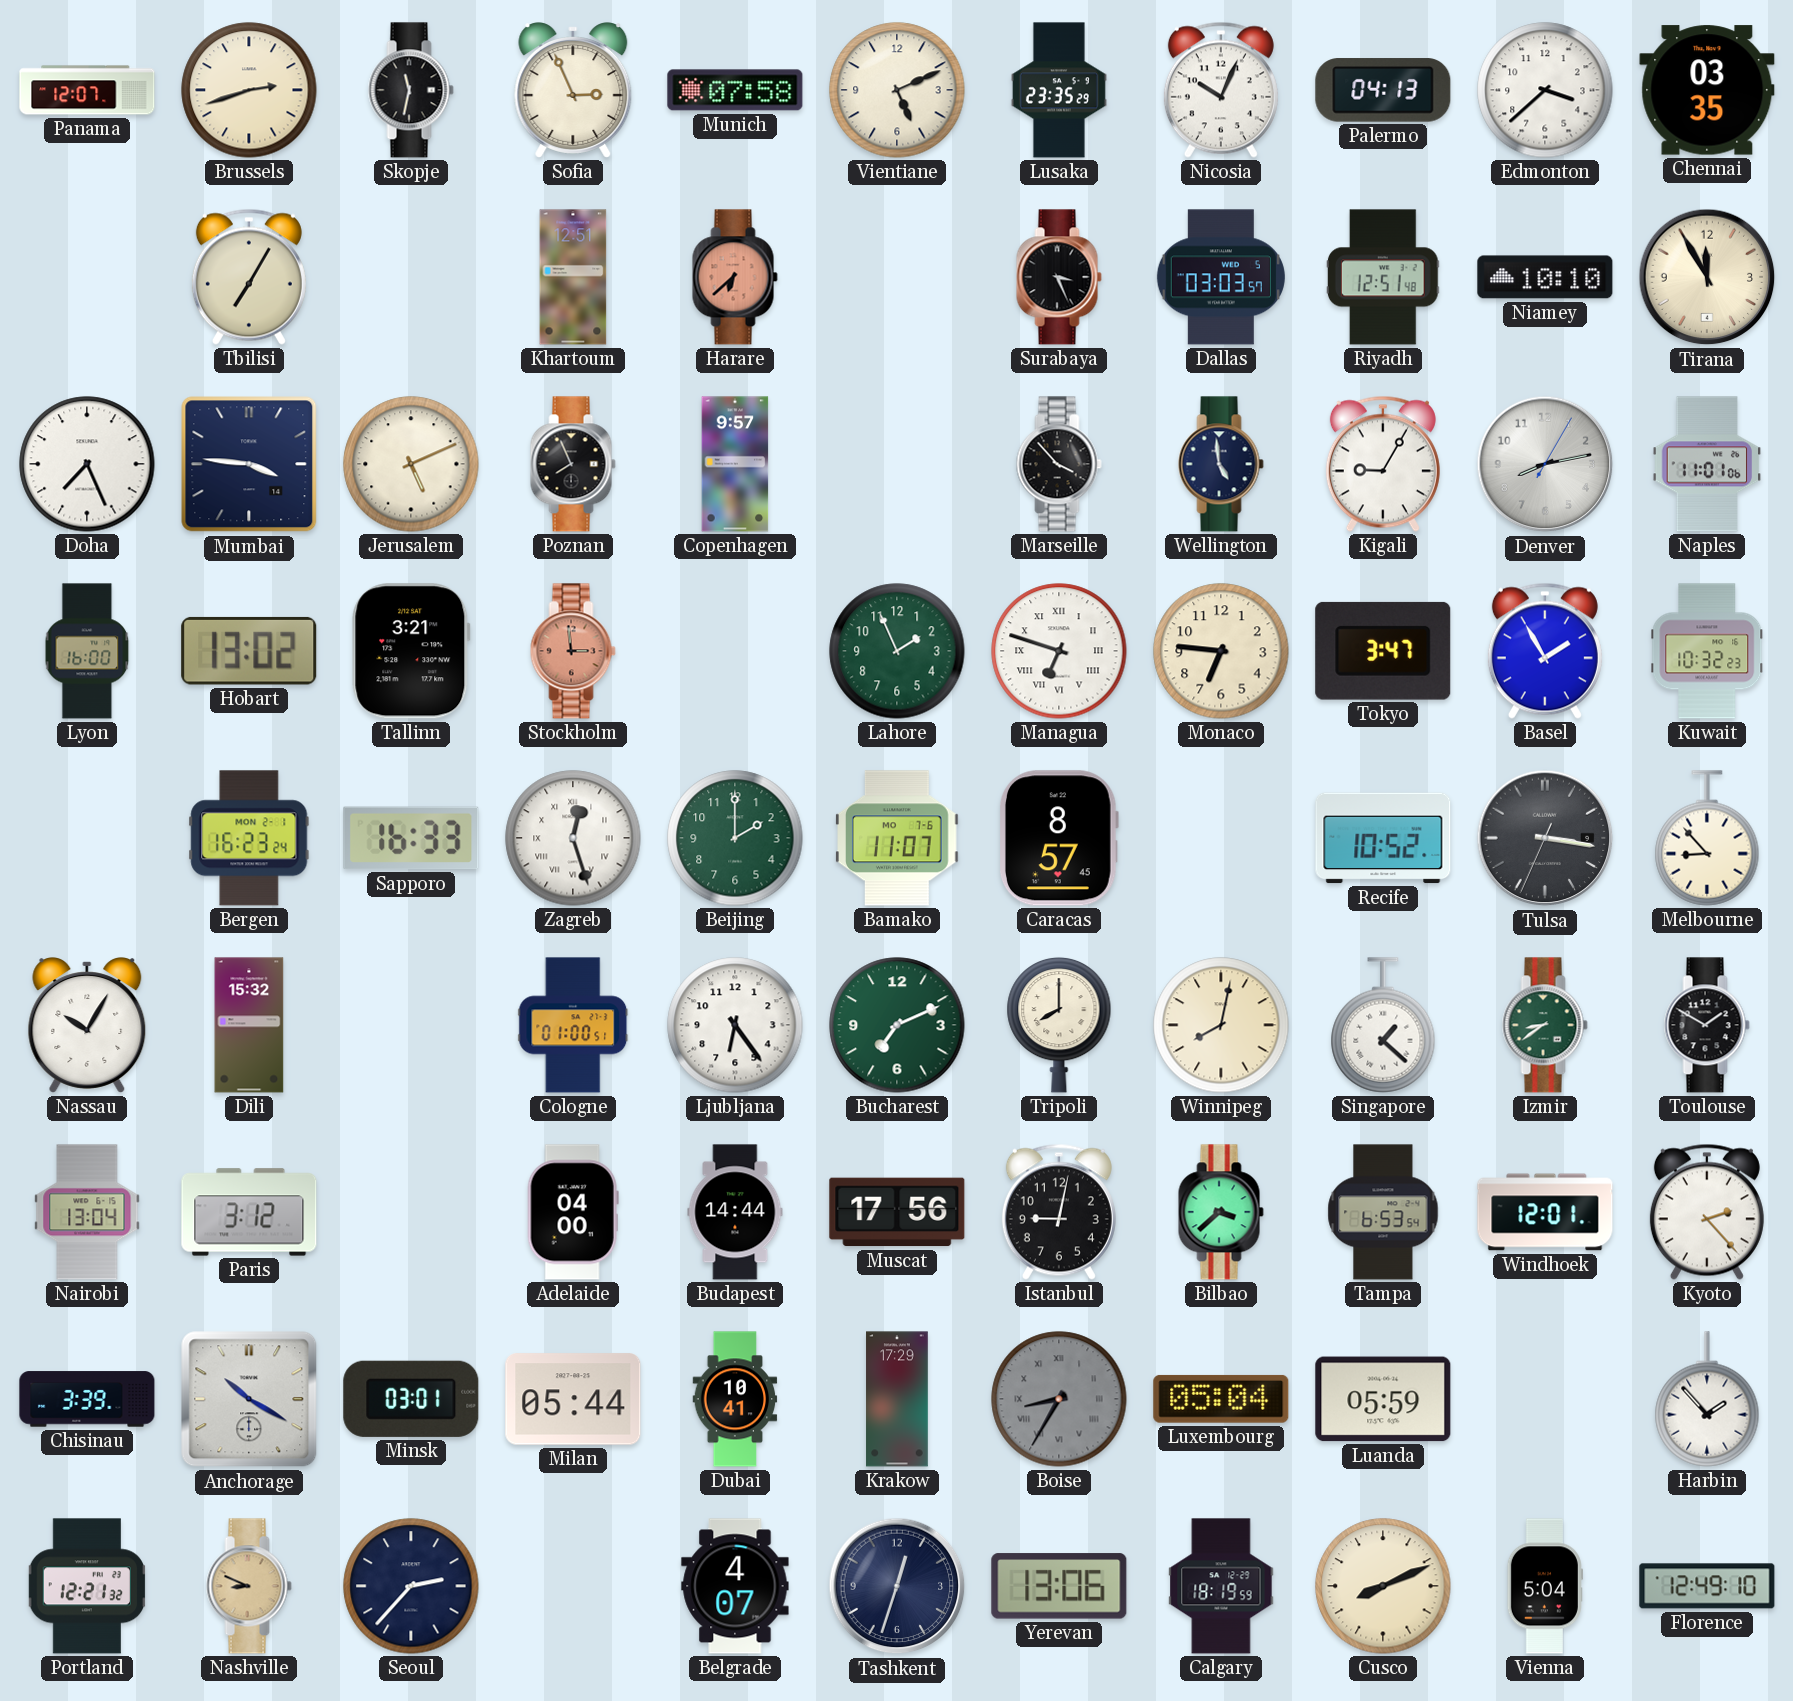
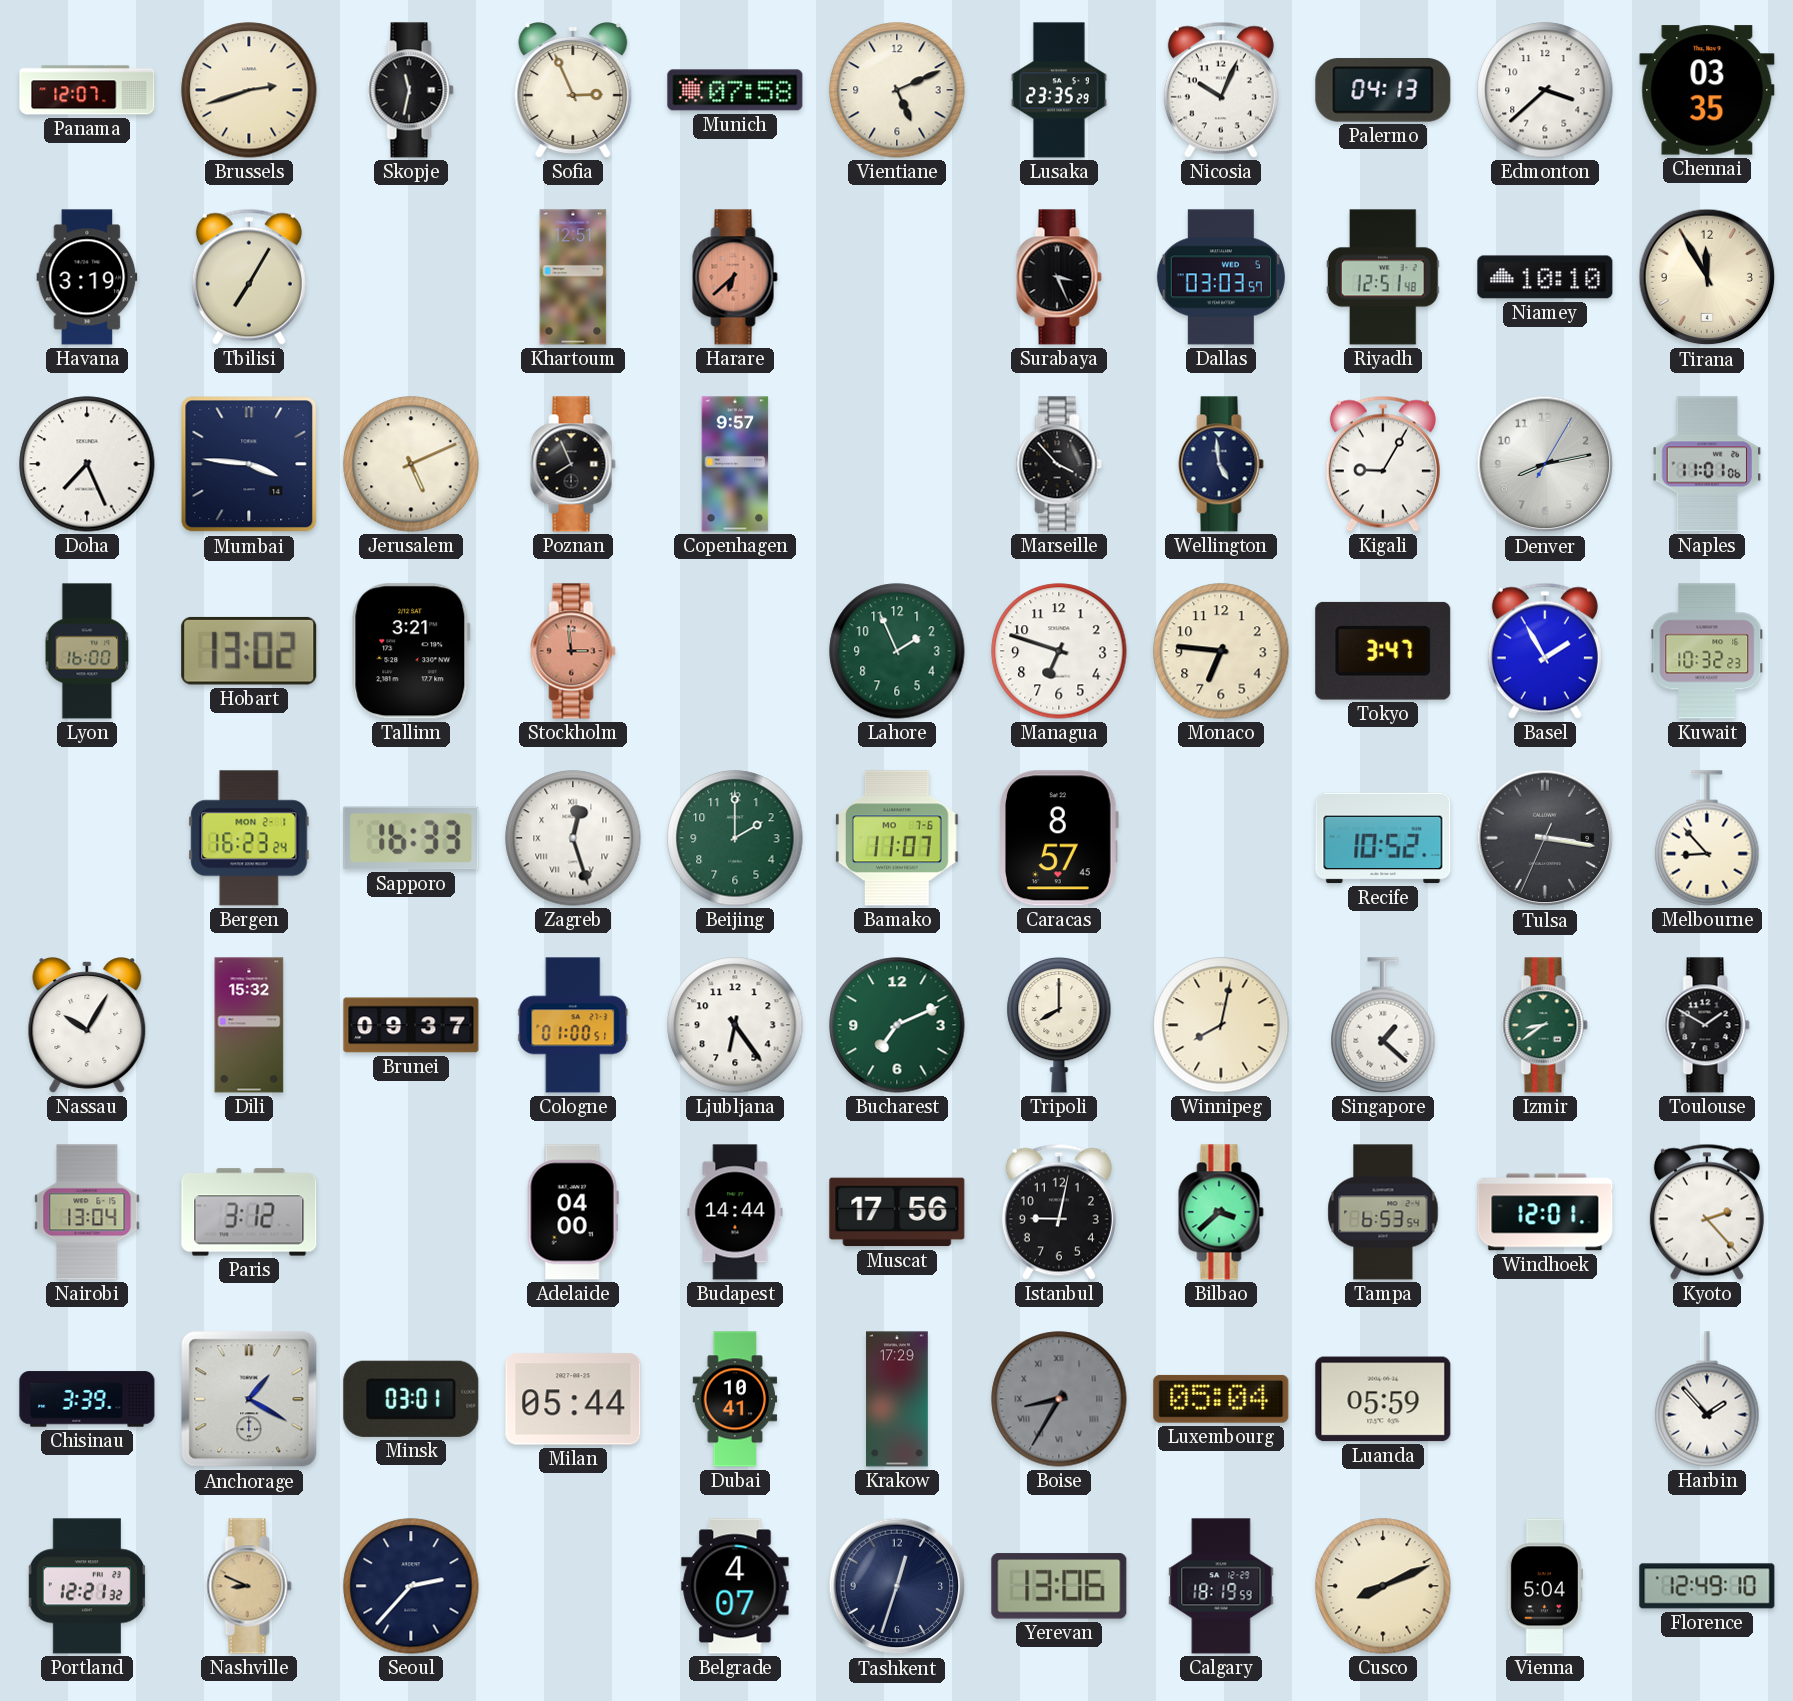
Havana: none -> 3:19 (87, 277)
Managua numerals: Roman -> Arabic (1059, 651)
Brunei: none -> 09:37 (411, 1025)
Anchorage: 10:20 -> 1:20 (249, 1399)
